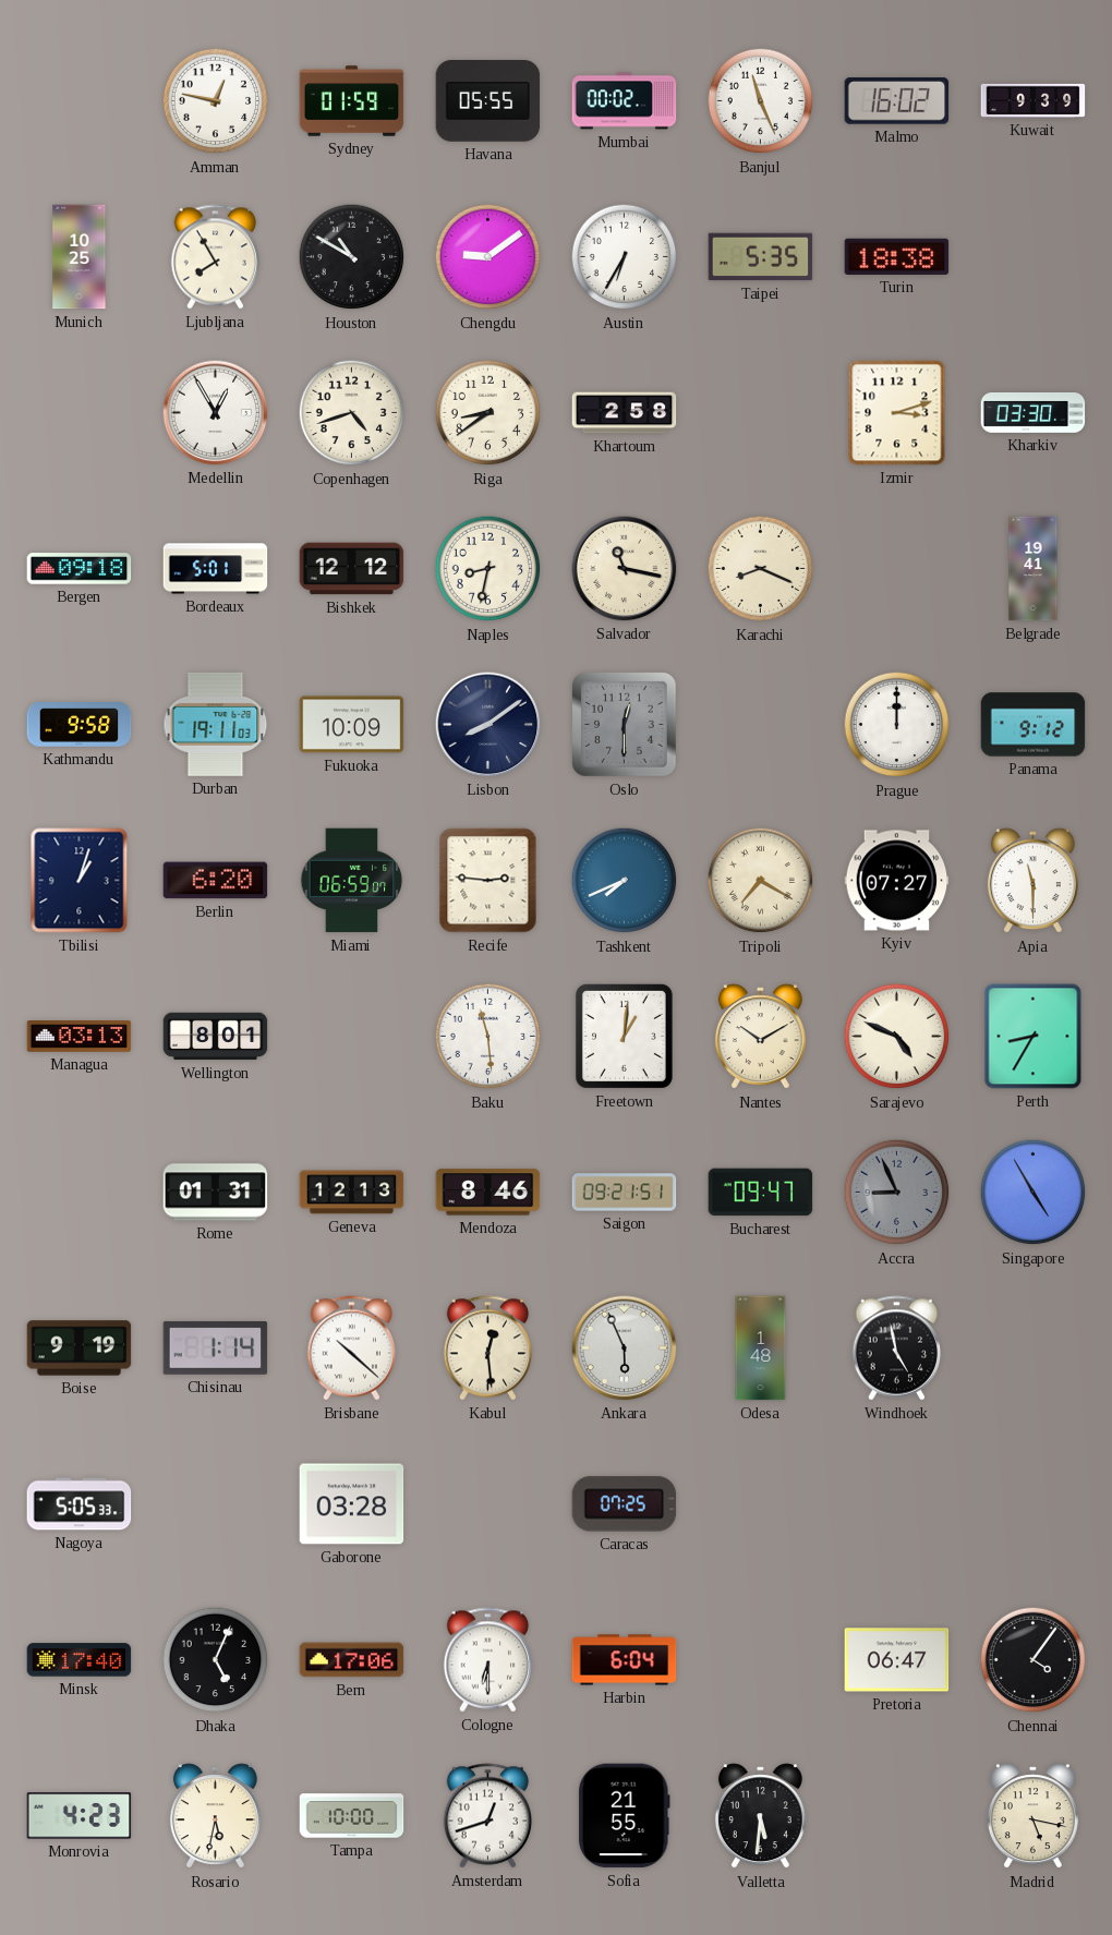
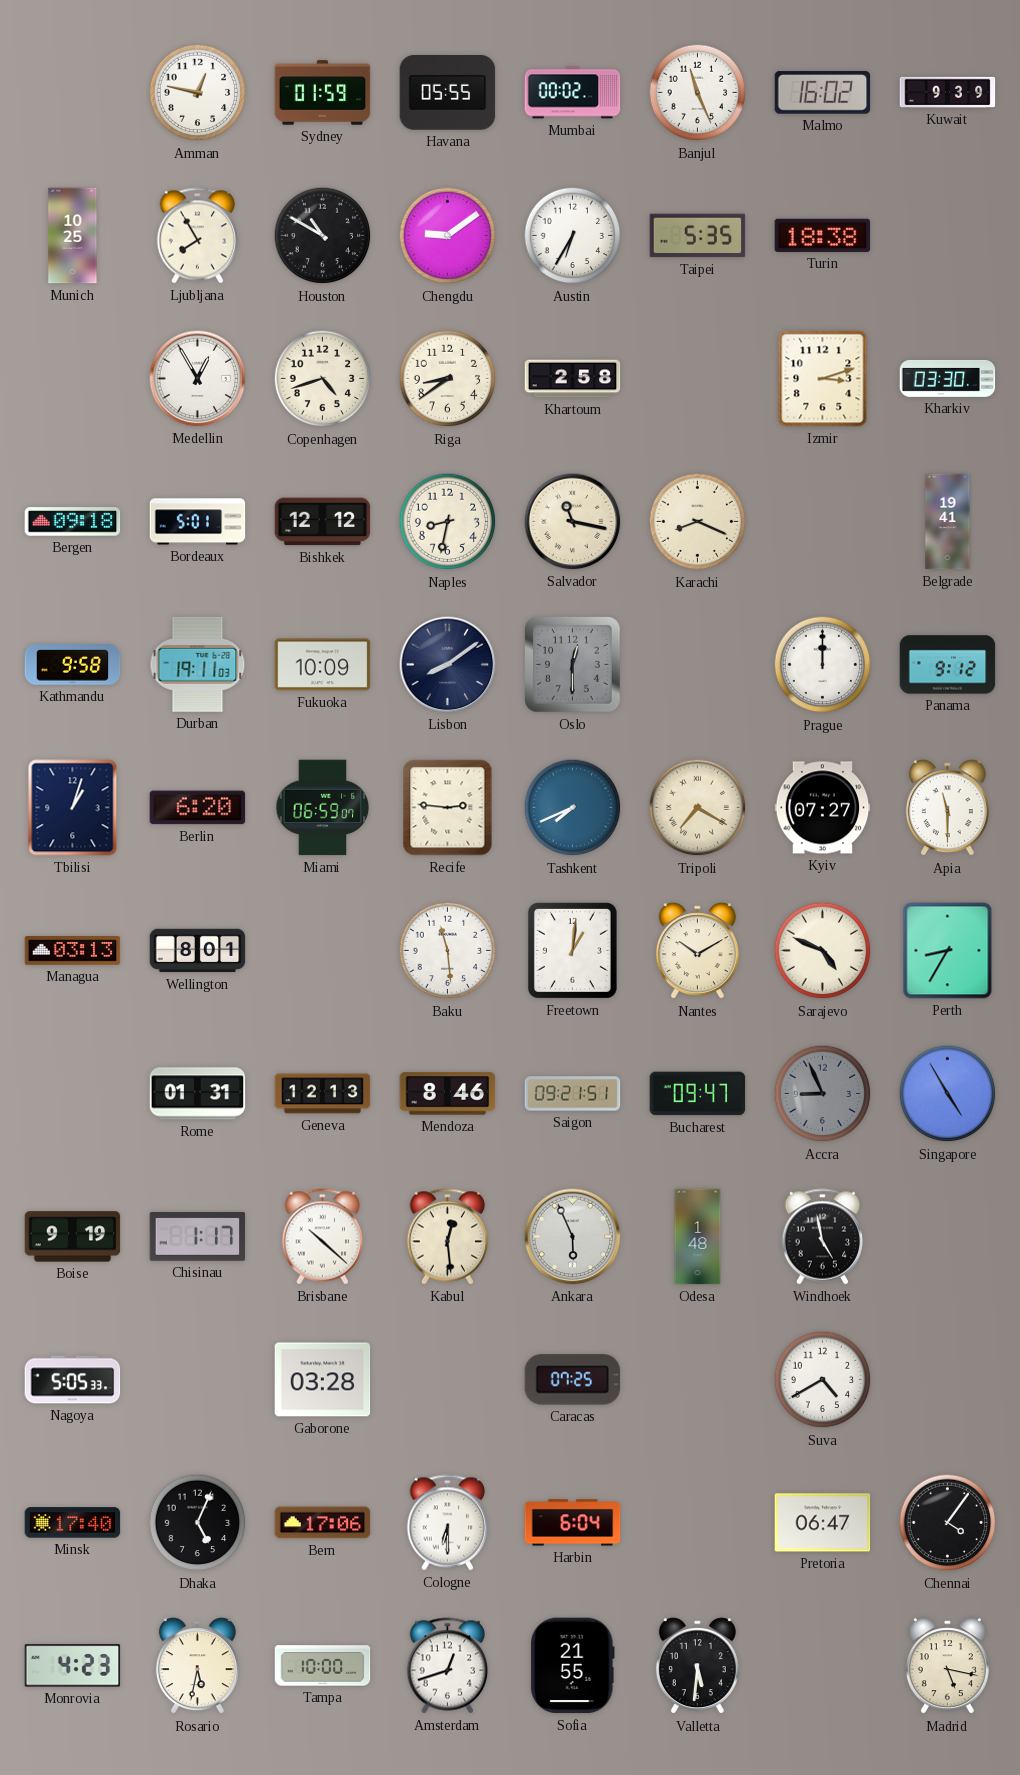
Chisinau: 1:14 -> 1:17 (198, 1237)
Suva: none -> 4:40 (823, 1380)
